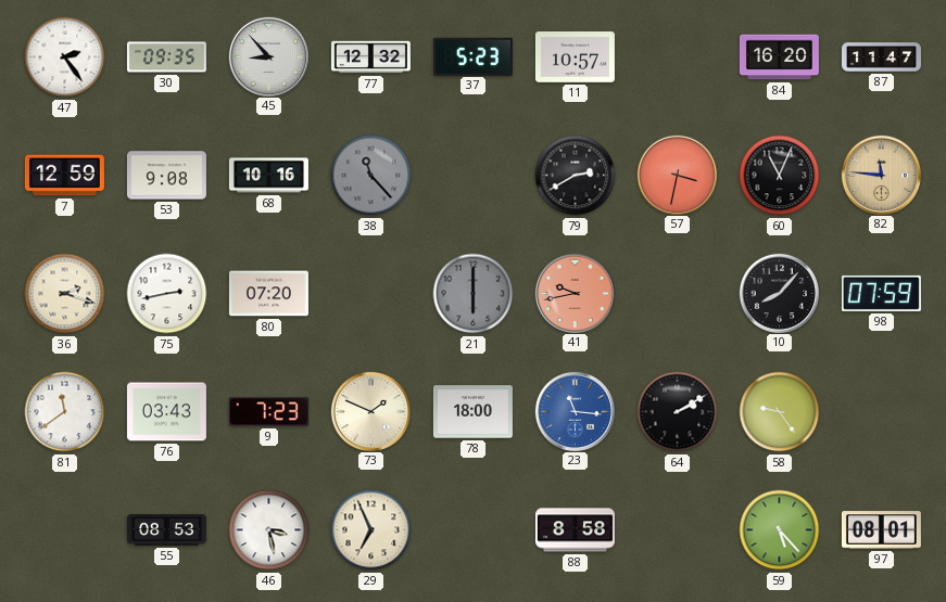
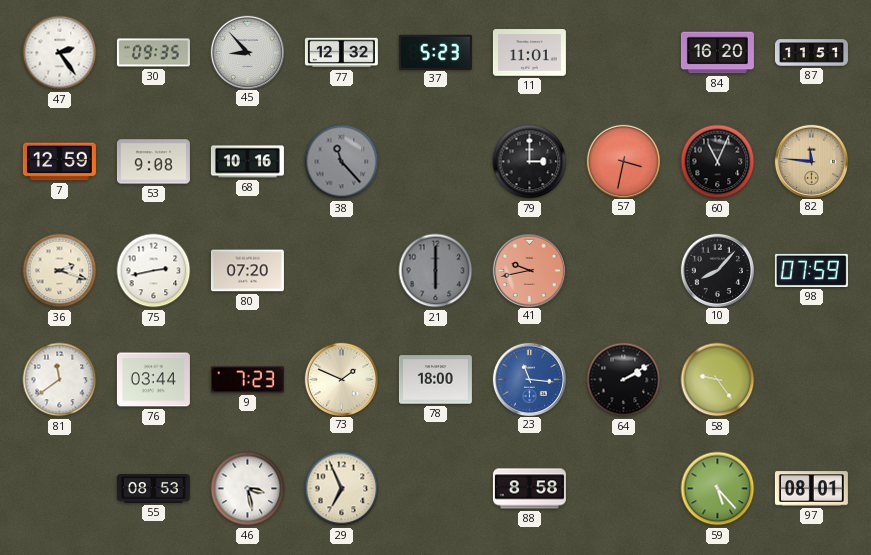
11: 10:57 -> 11:01 (529, 53)
87: 11:47 -> 11:51 (811, 53)
79: 2:40 -> 3:00 (530, 162)
76: 03:43 -> 03:44 (153, 380)
